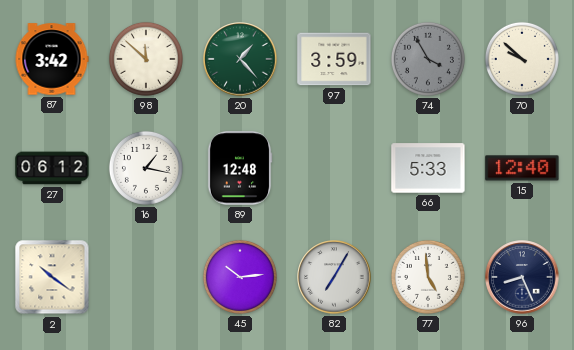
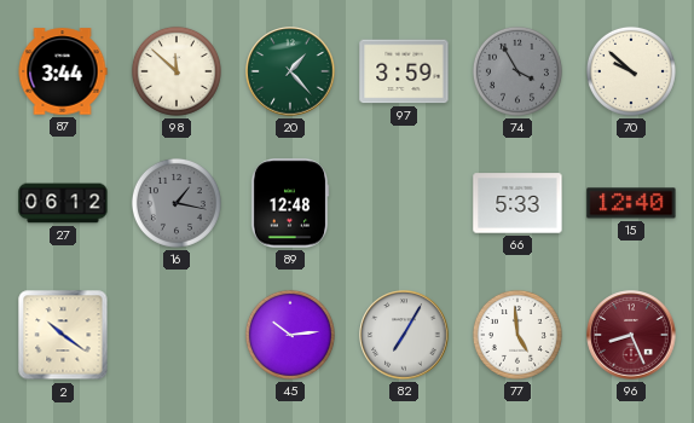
87: 3:42 -> 3:44 (63, 71)
16 dial: white -> grey (177, 203)
96 dial: navy -> burgundy (631, 335)
